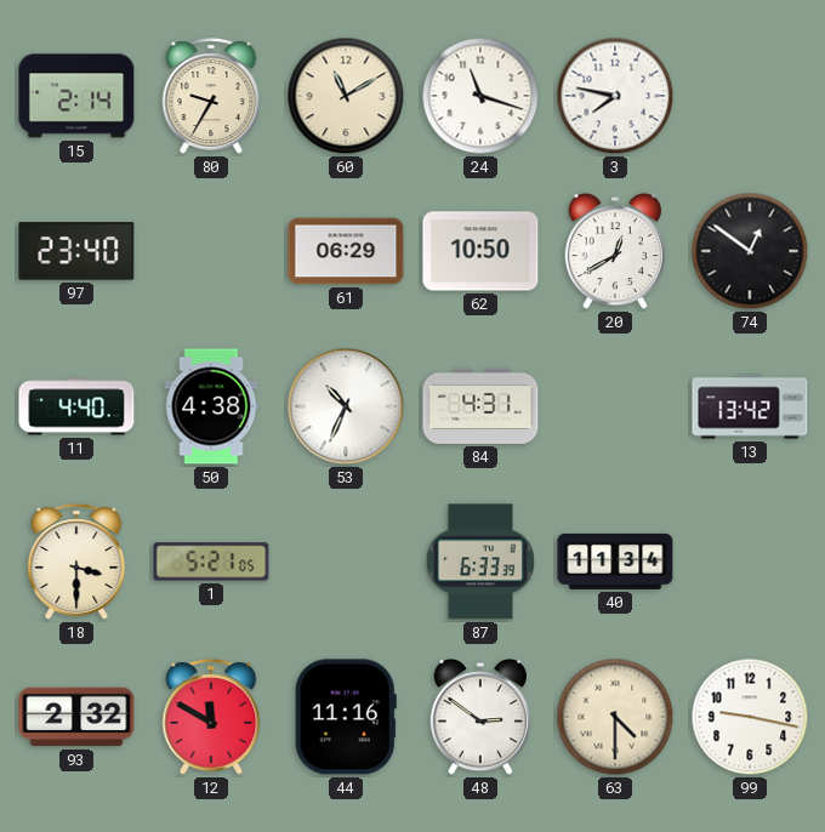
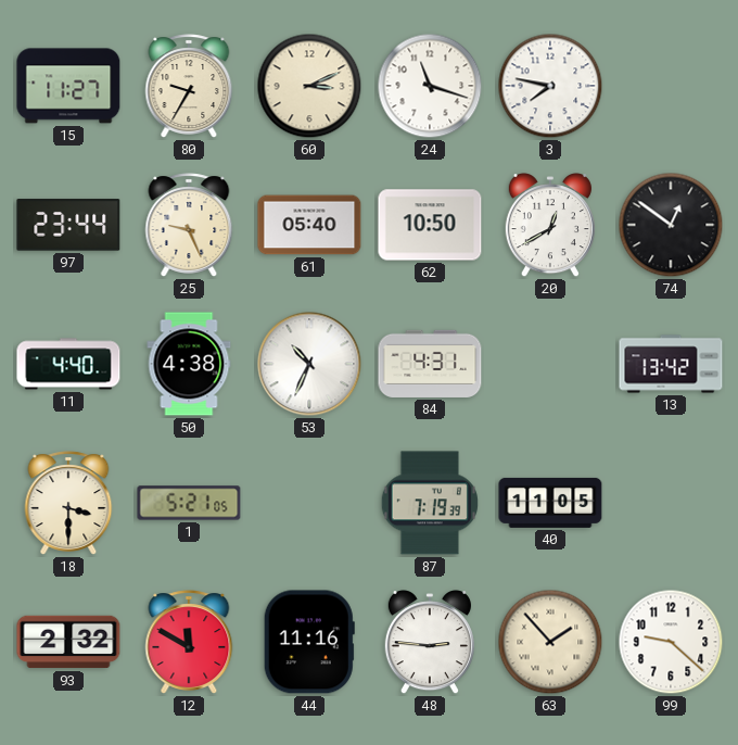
15: 2:14 -> 11:27 (68, 86)
60: 11:10 -> 3:11 (309, 86)
97: 23:40 -> 23:44 (68, 225)
25: none -> 9:26 (189, 225)
61: 06:29 -> 05:40 (309, 225)
87: 6:33 -> 7:19 (430, 503)
40: 11:34 -> 11:05 (550, 503)
48: 2:51 -> 2:46 (430, 643)
63: 4:30 -> 1:53 (550, 642)
99: 9:17 -> 9:22 (671, 642)
